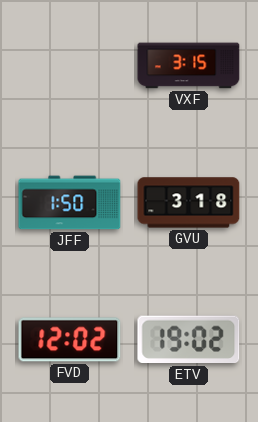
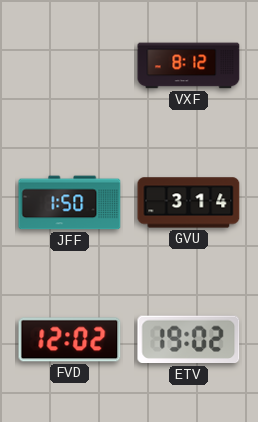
VXF: 3:15 -> 8:12 (189, 66)
GVU: 3:18 -> 3:14 (189, 203)
